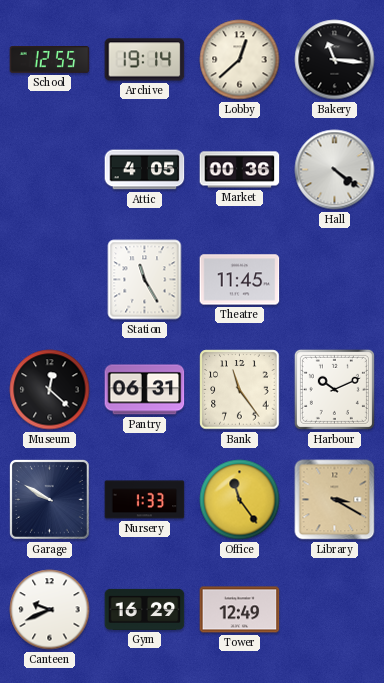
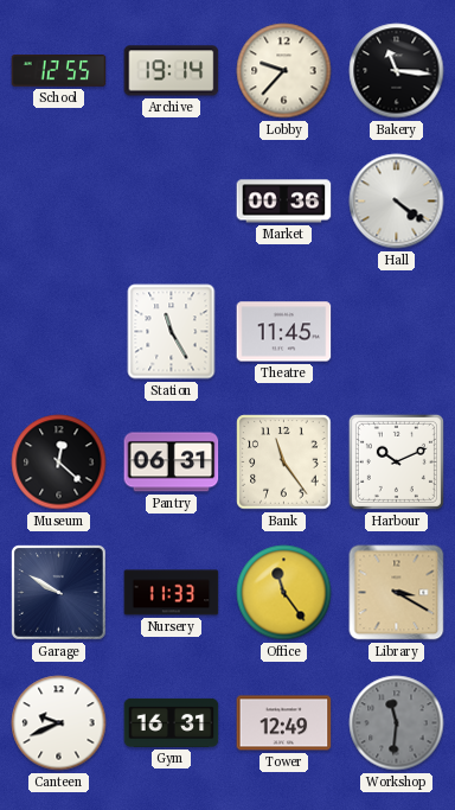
Lobby: 12:38 -> 9:37 (284, 71)
Attic: 4:05 -> none (145, 170)
Nursery: 1:33 -> 11:33 (172, 593)
Gym: 16:29 -> 16:31 (172, 722)
Workshop: none -> 11:31 (397, 723)
